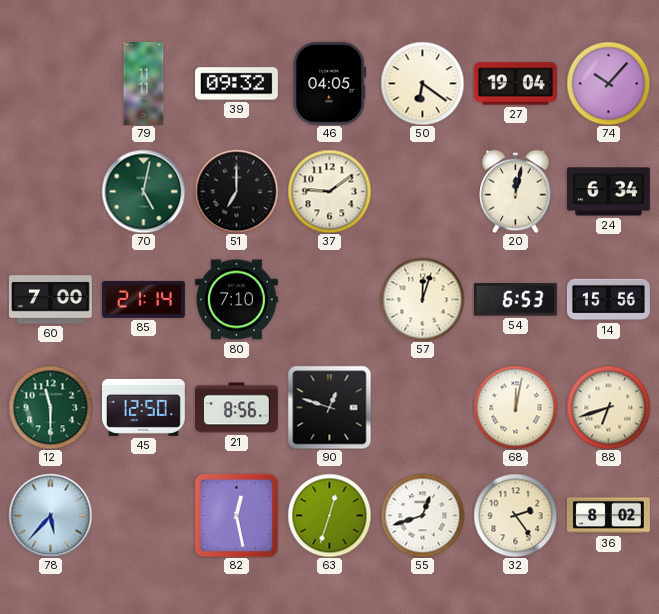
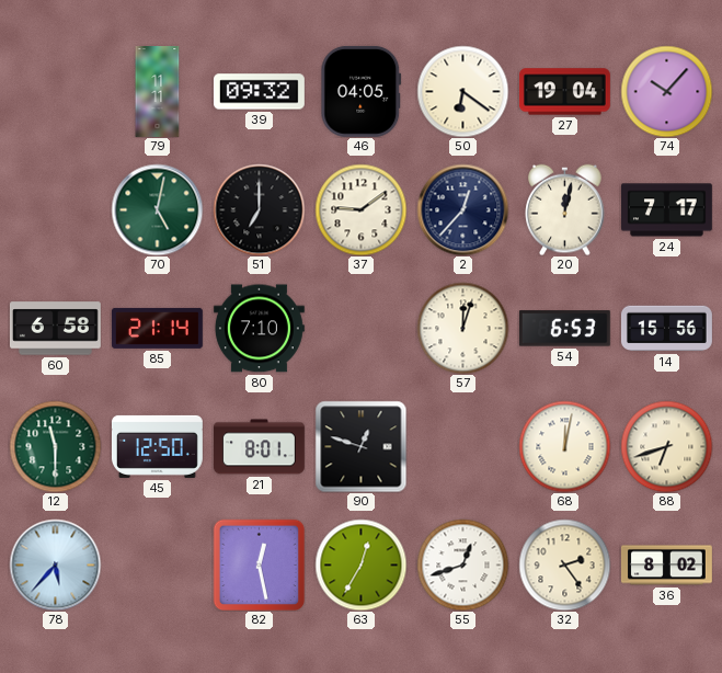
2: none -> 12:37 (462, 209)
24: 6:34 -> 7:17 (666, 210)
60: 7:00 -> 6:58 (55, 329)
21: 8:56 -> 8:01 (259, 447)
63: 12:33 -> 12:35 (360, 564)
